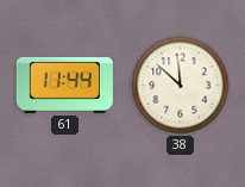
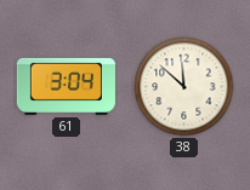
61: 11:44 -> 3:04 (66, 86)
